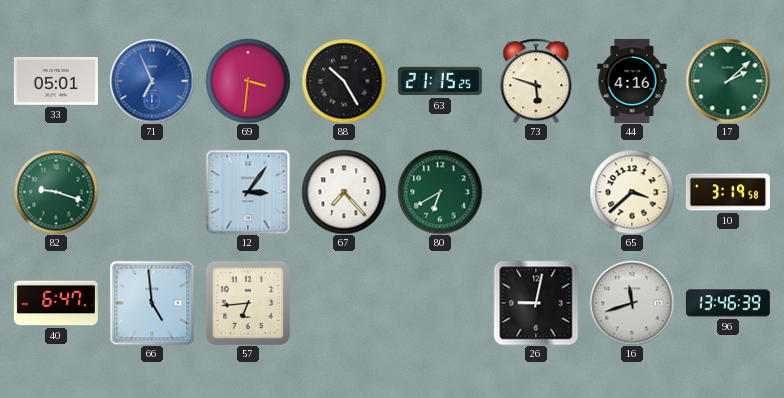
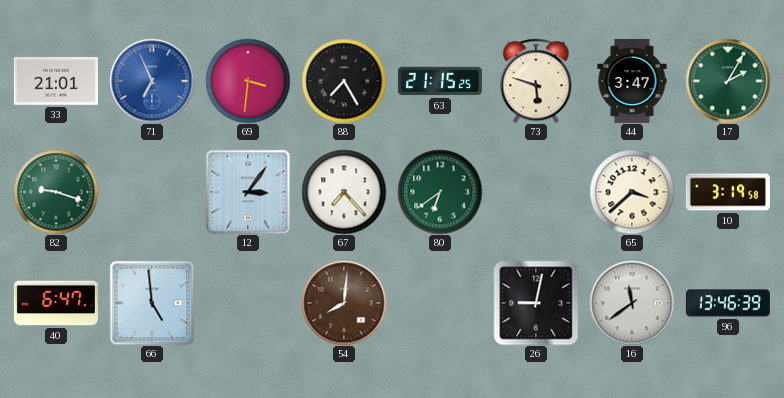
33: 05:01 -> 21:01 (56, 82)
88: 10:25 -> 7:25 (344, 81)
44: 4:16 -> 3:47 (632, 81)
17: 2:08 -> 2:05 (728, 81)
80: 6:40 -> 6:39 (440, 192)
57: 6:44 -> none (247, 302)
54: none -> 8:01 (344, 303)
16: 11:42 -> 11:39 (632, 303)
